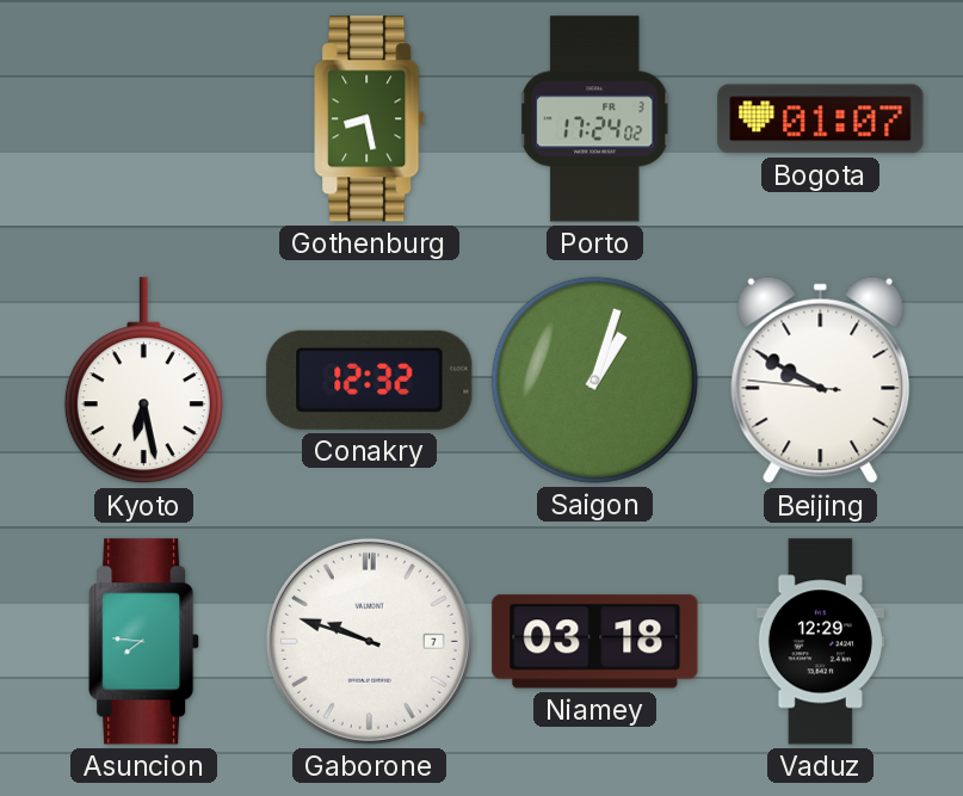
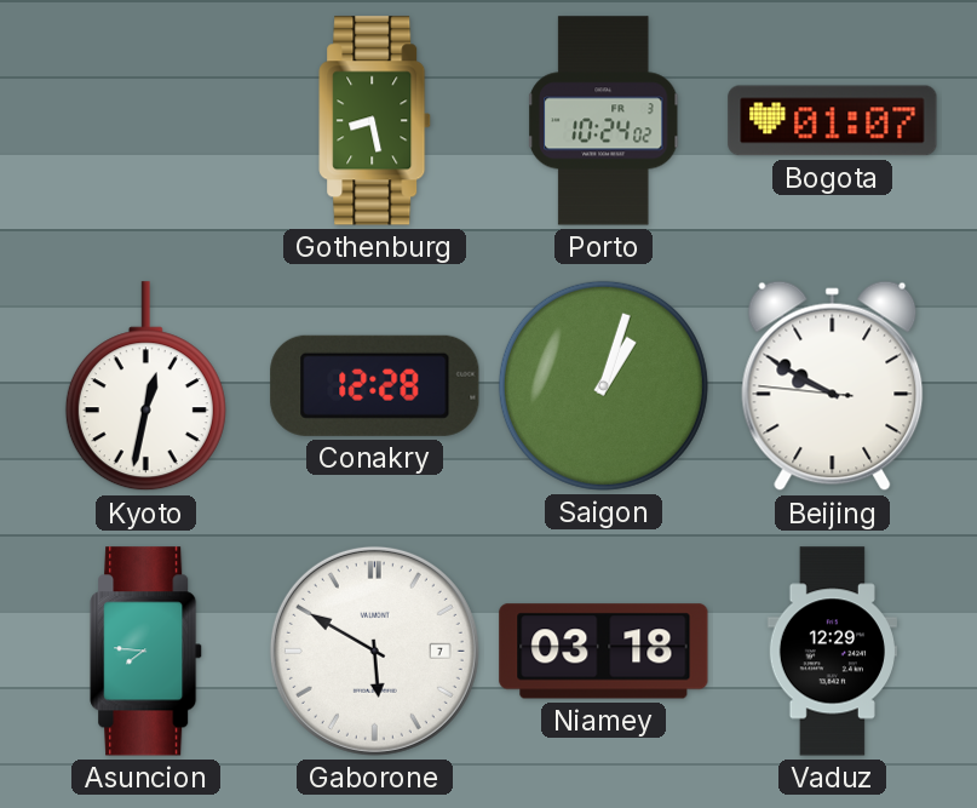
Porto: 17:24 -> 10:24 (604, 121)
Kyoto: 6:28 -> 12:32 (145, 386)
Conakry: 12:32 -> 12:28 (375, 385)
Gaborone: 9:48 -> 5:50 (374, 651)
